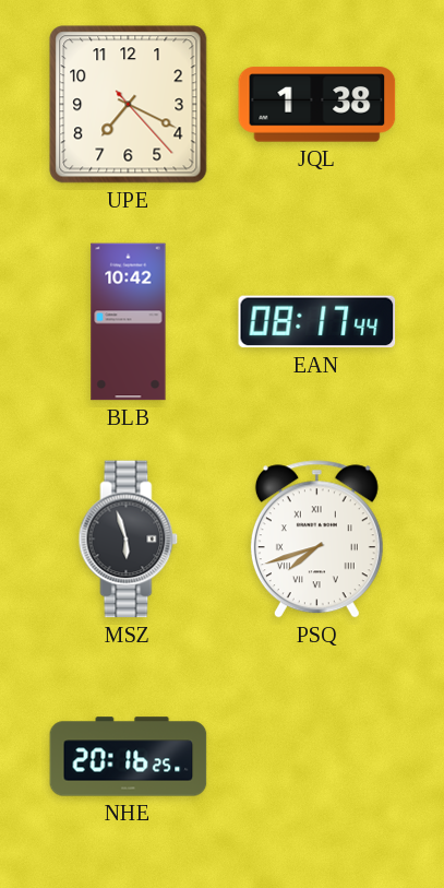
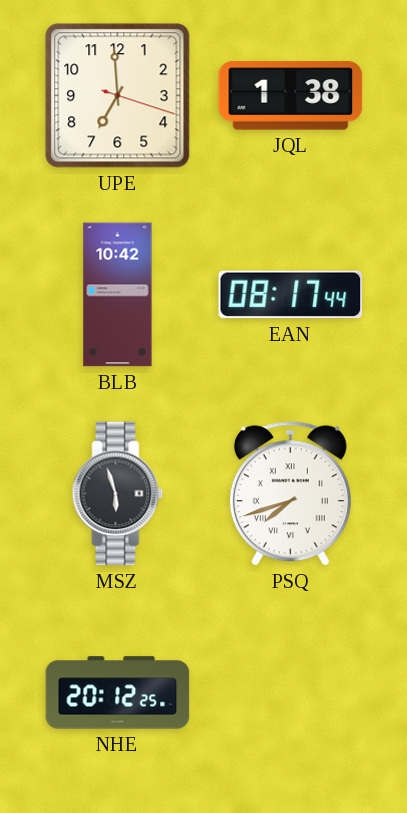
UPE: 7:19 -> 6:59 (118, 96)
NHE: 20:16 -> 20:12 (118, 693)
